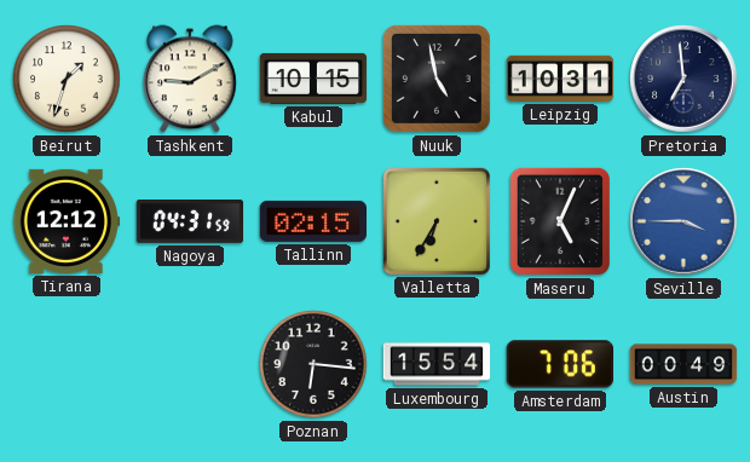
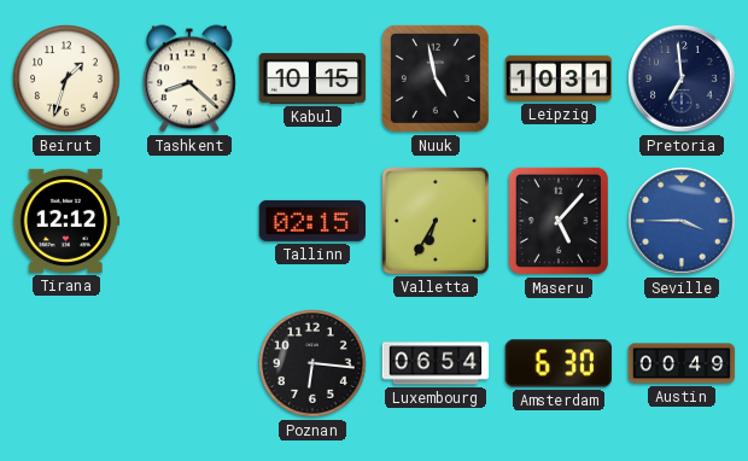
Tashkent: 9:10 -> 8:22 (189, 78)
Nagoya: 04:31 -> none (190, 221)
Maseru: 5:04 -> 5:07 (559, 221)
Luxembourg: 15:54 -> 06:54 (436, 363)
Amsterdam: 7:06 -> 6:30 (557, 363)
